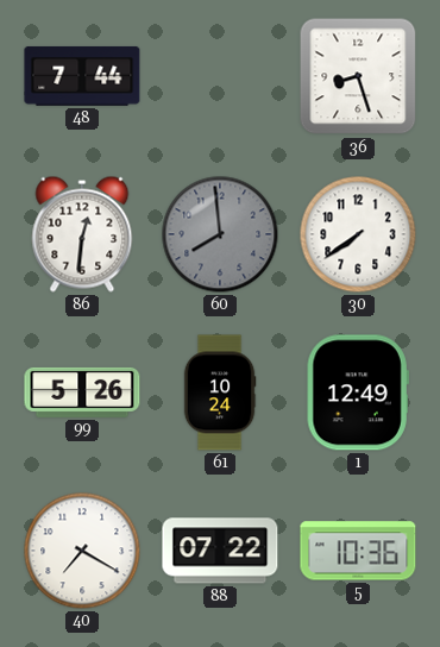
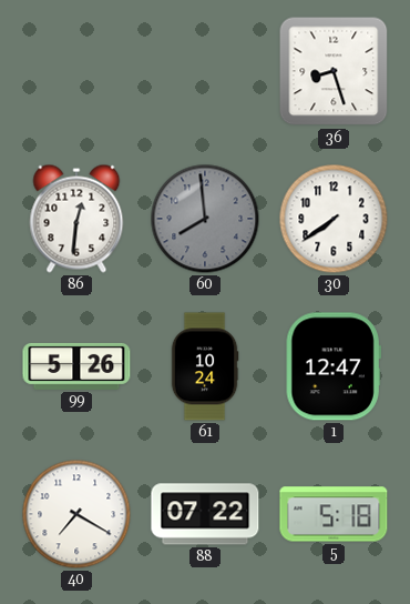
48: 7:44 -> none (82, 76)
1: 12:49 -> 12:47 (334, 366)
5: 10:36 -> 5:18 (334, 514)
